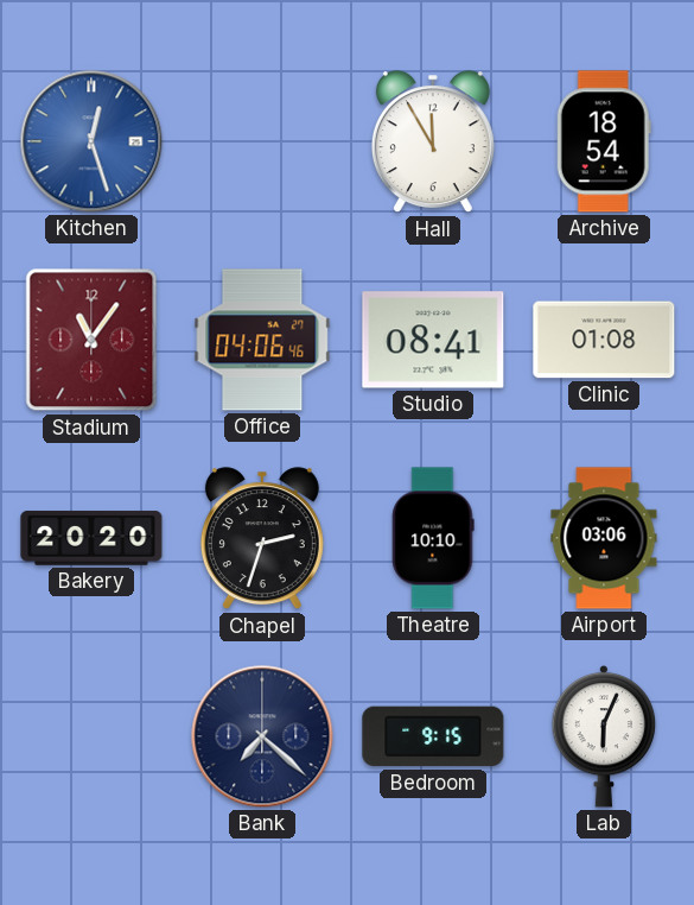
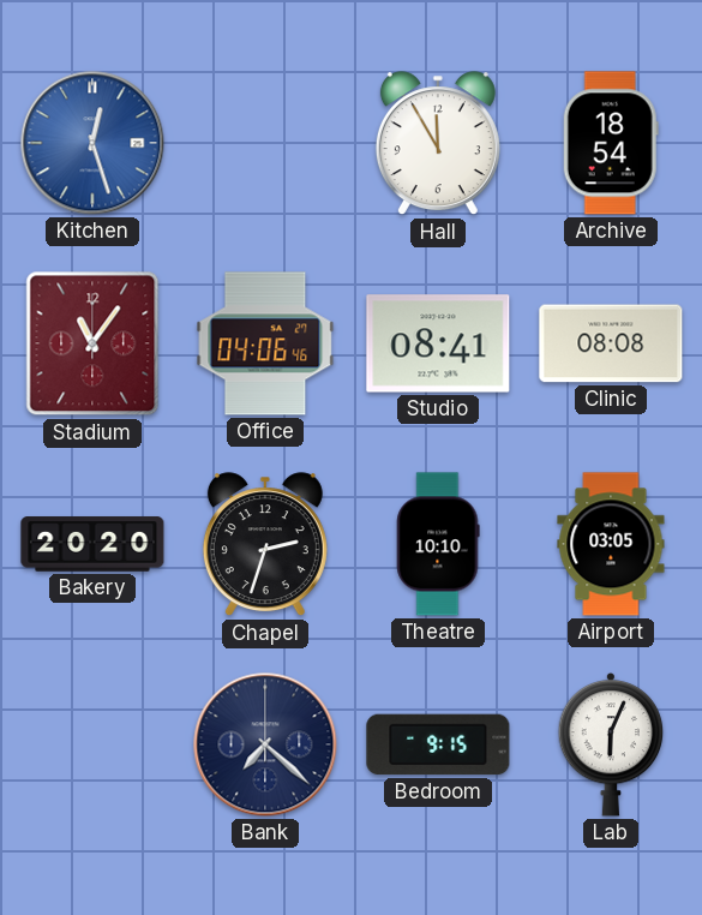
Clinic: 01:08 -> 08:08 (611, 343)
Airport: 03:06 -> 03:05 (611, 544)
